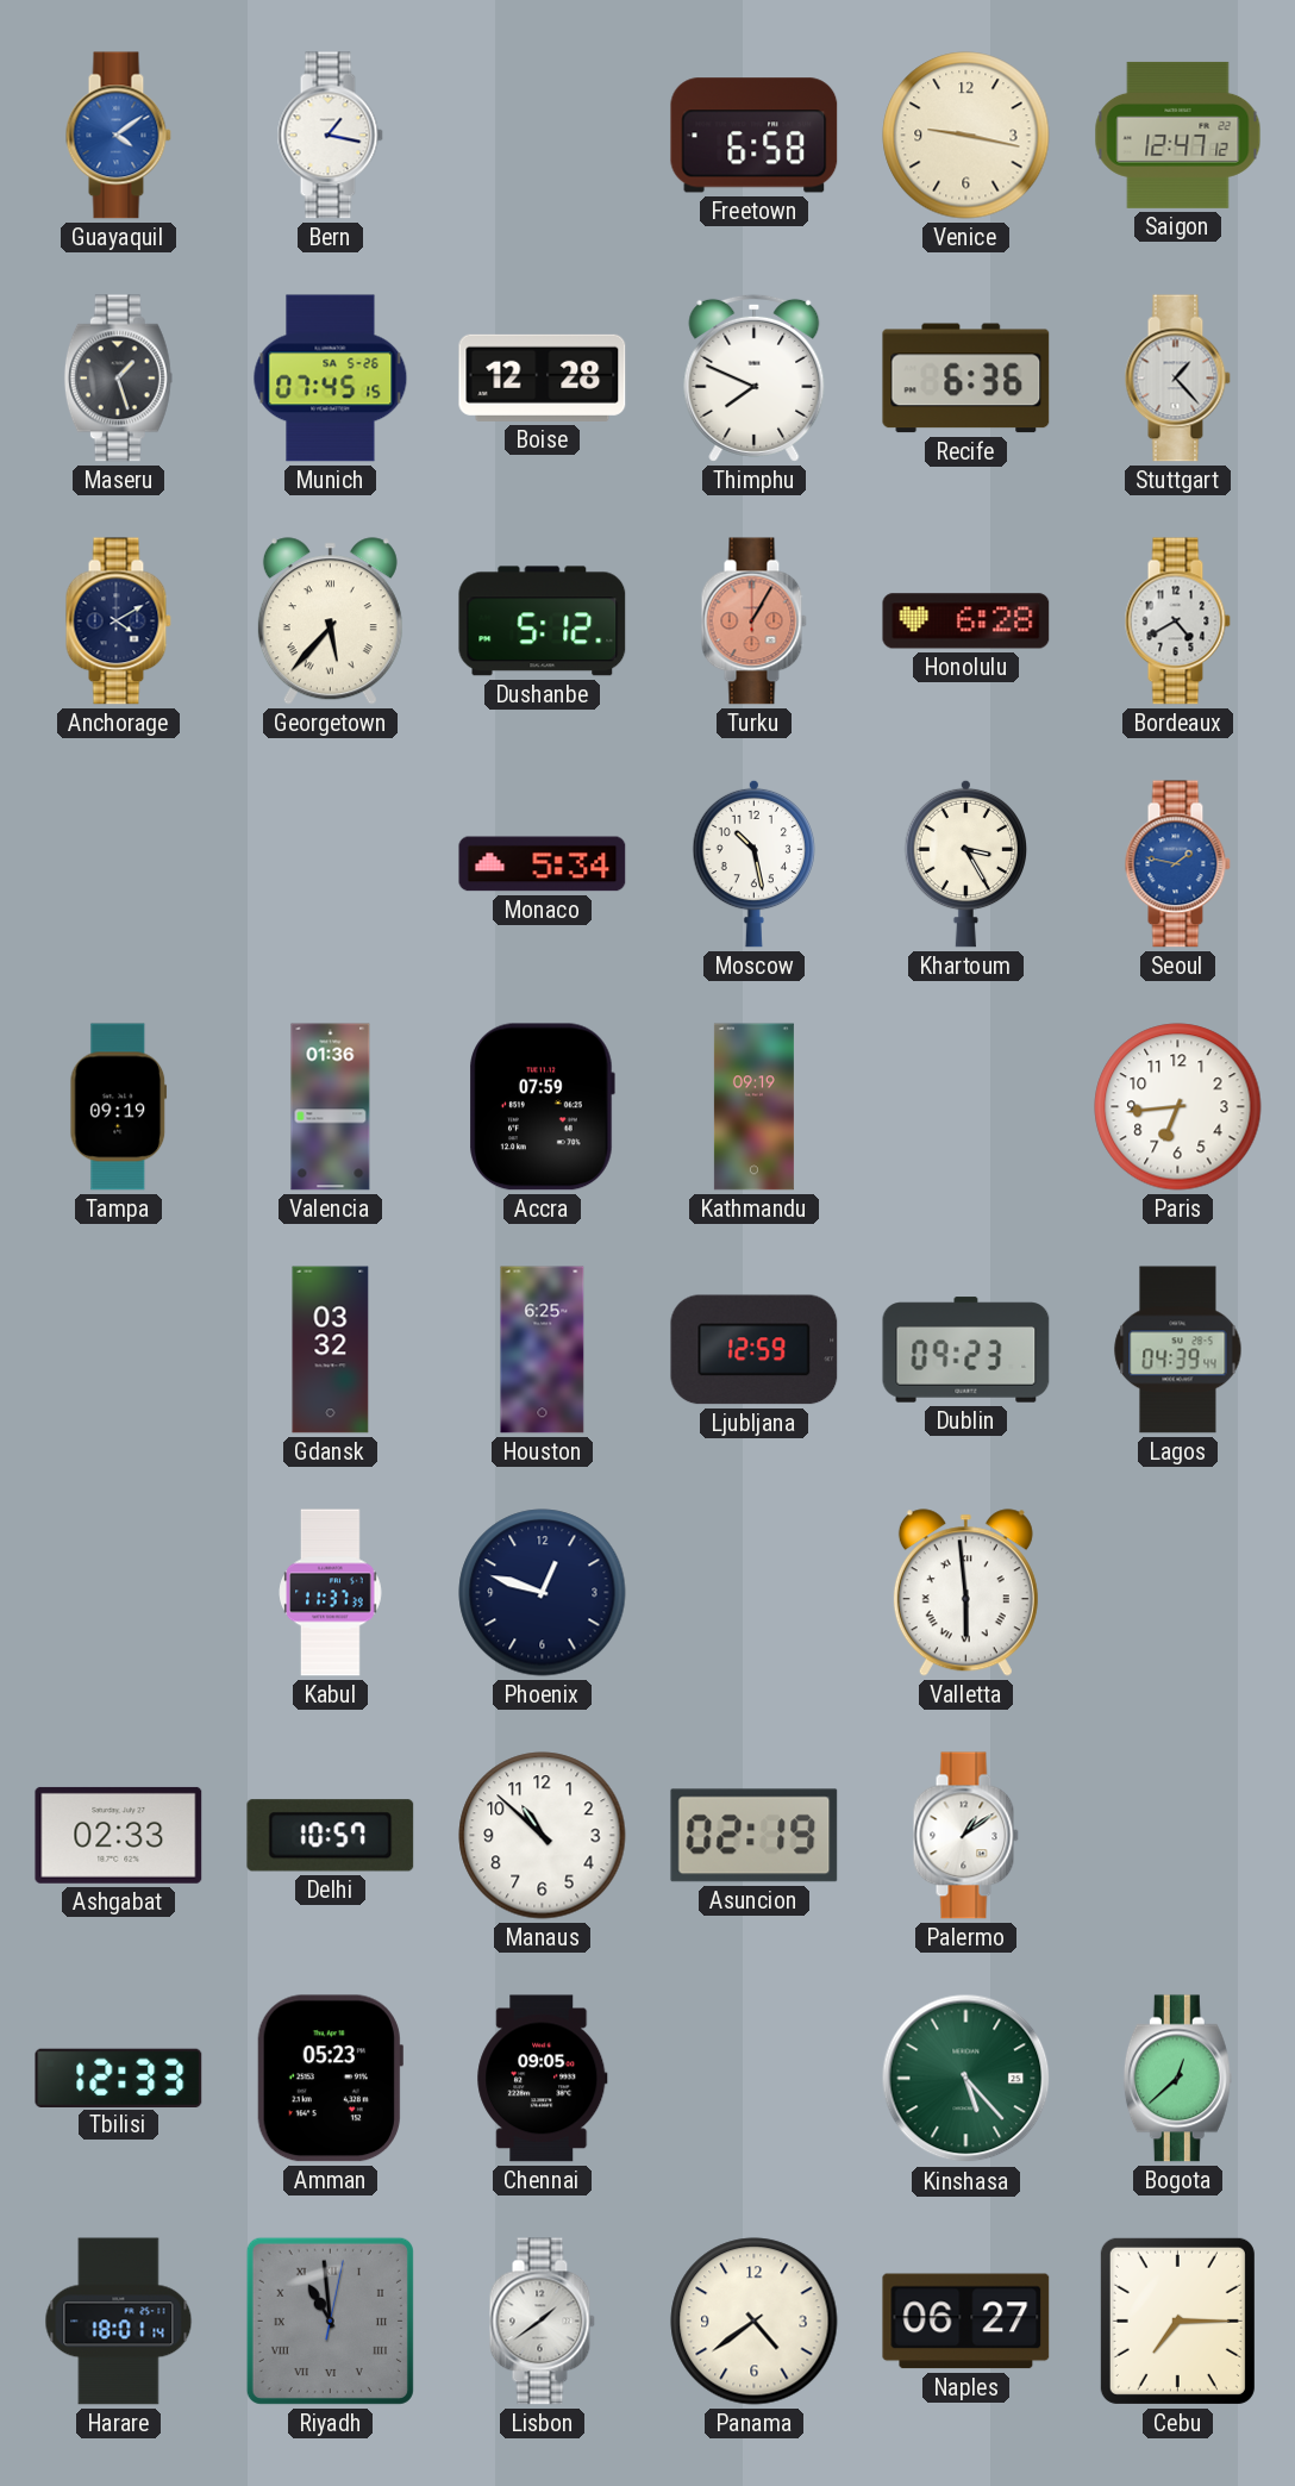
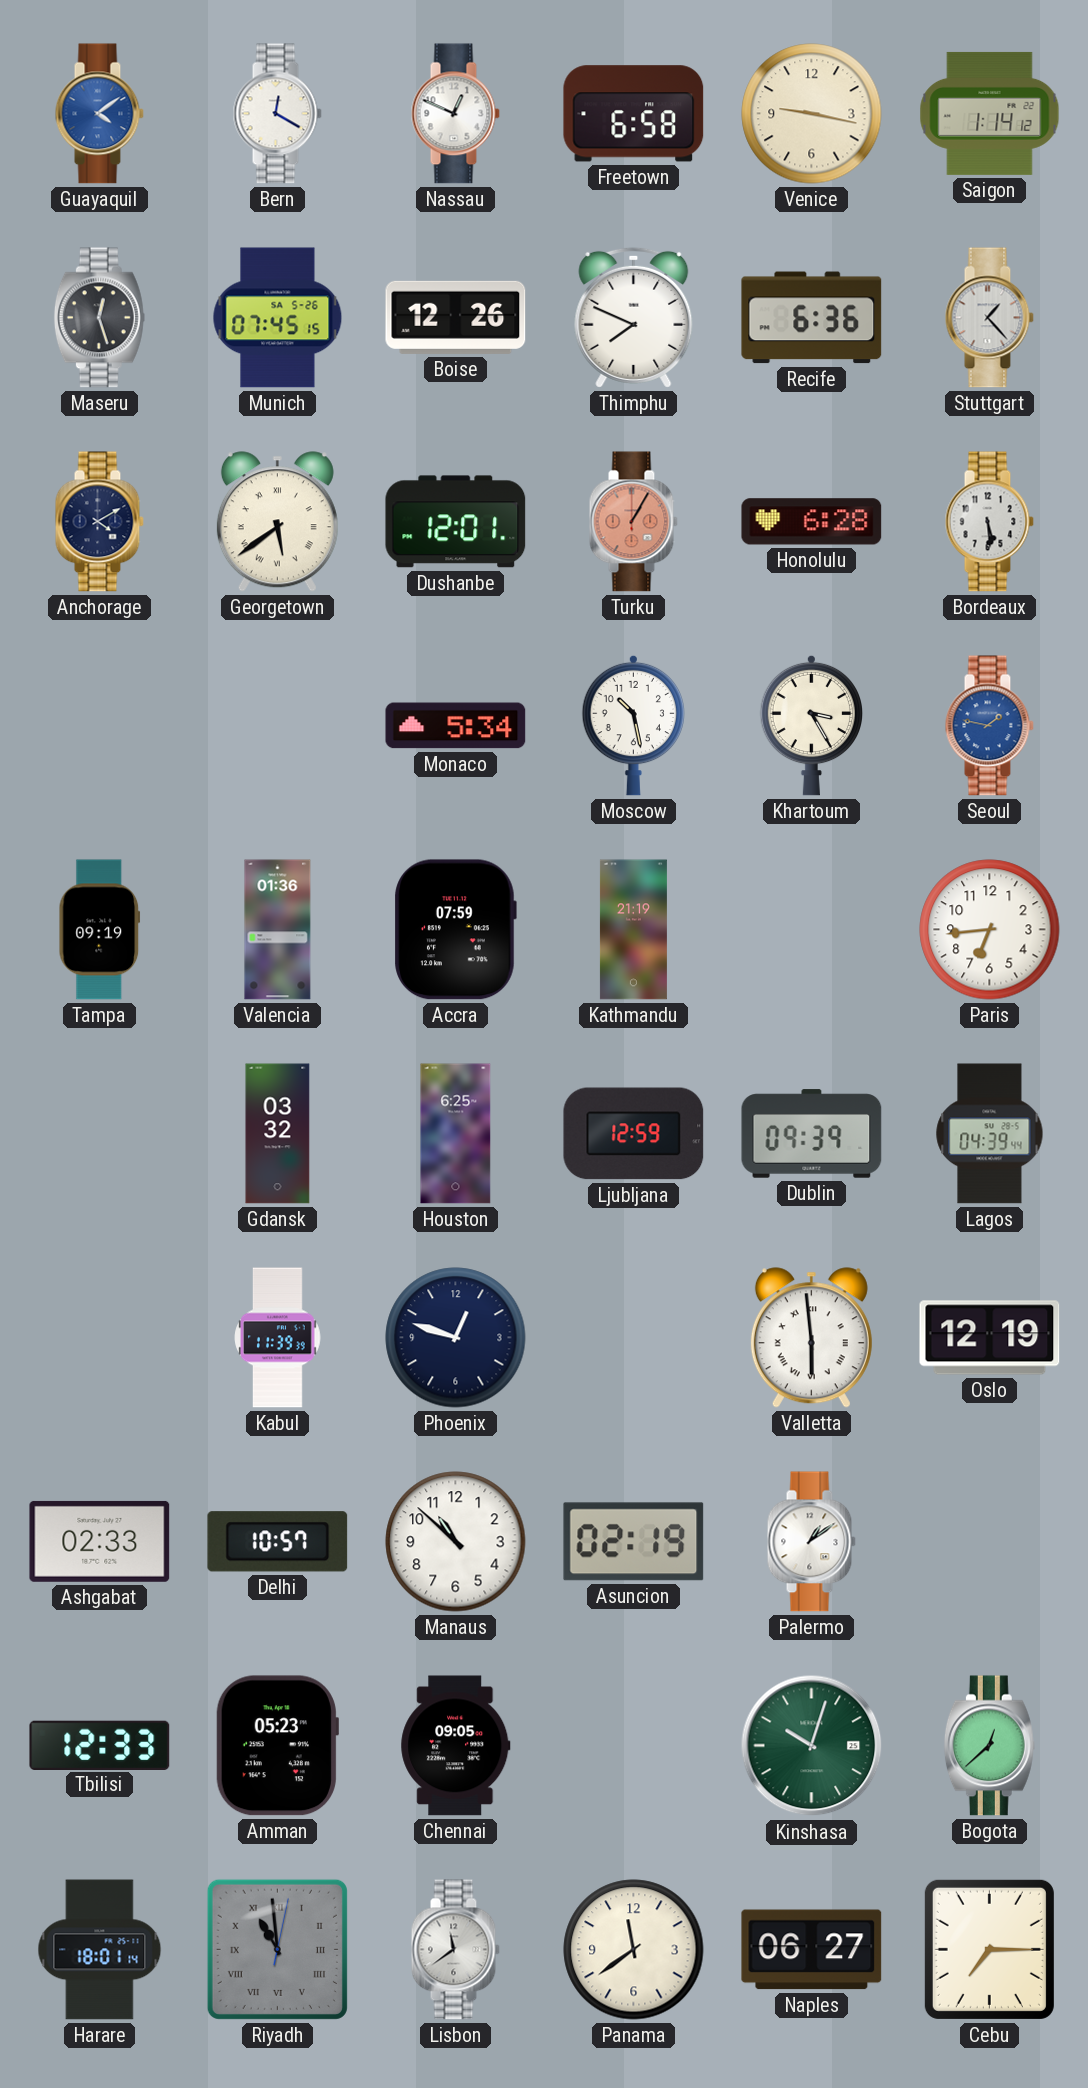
Bern: 1:17 -> 12:20 (277, 114)
Nassau: none -> 12:49 (455, 114)
Saigon: 12:47 -> 1:14 (990, 113)
Maseru: 1:27 -> 12:27 (99, 318)
Boise: 12:28 -> 12:26 (456, 317)
Georgetown: 5:37 -> 5:39 (277, 522)
Dushanbe: 5:12 -> 12:01 (456, 522)
Bordeaux: 4:40 -> 5:29 (989, 522)
Kathmandu: 09:19 -> 21:19 (633, 930)
Dublin: 09:23 -> 09:39 (812, 1134)
Kabul: 11:37 -> 11:39 (278, 1338)
Oslo: none -> 12:19 (990, 1338)
Kinshasa: 5:23 -> 10:03 (812, 1746)
Lisbon: 1:39 -> 11:39 (455, 1950)
Panama: 4:39 -> 11:39 (634, 1950)
